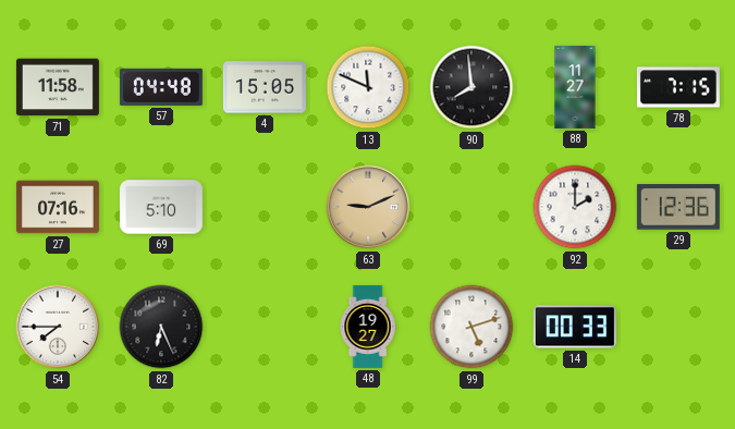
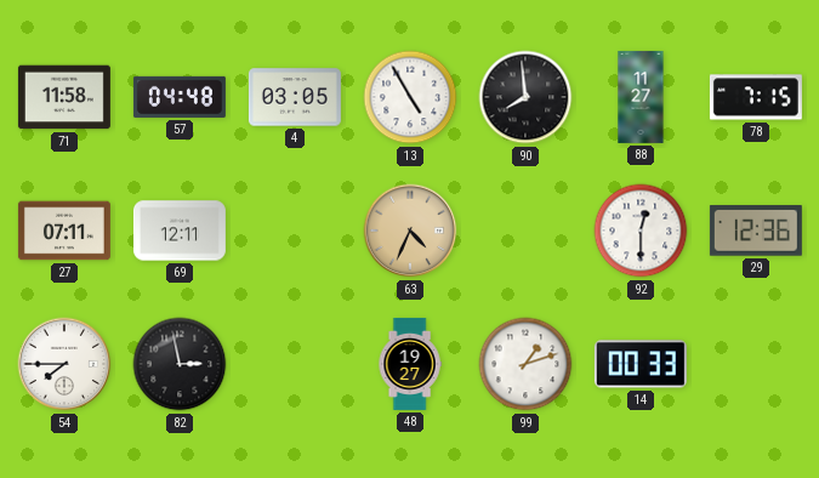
4: 15:05 -> 03:05 (295, 97)
13: 11:49 -> 4:55 (410, 97)
27: 07:16 -> 07:11 (64, 231)
69: 5:10 -> 12:11 (180, 231)
63: 9:11 -> 4:34 (410, 231)
92: 2:00 -> 12:30 (641, 231)
82: 6:26 -> 2:58 (180, 364)
99: 5:12 -> 1:12 (525, 364)
